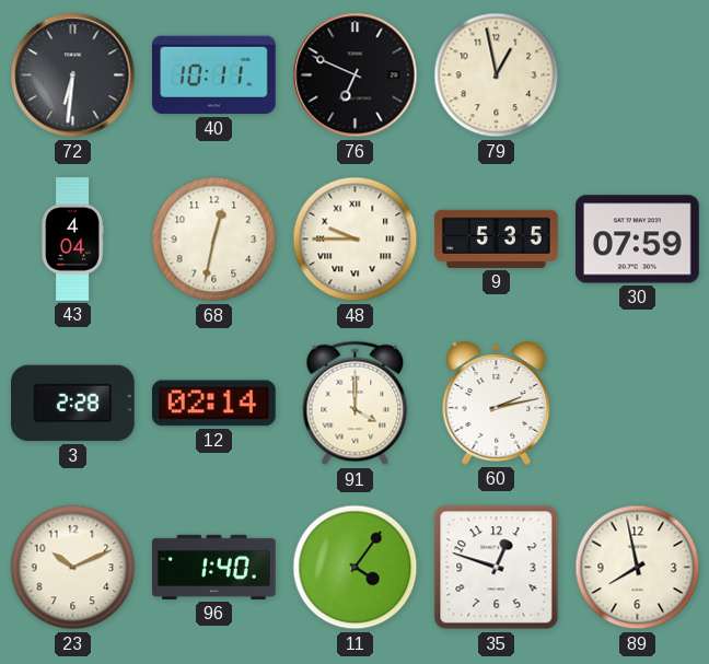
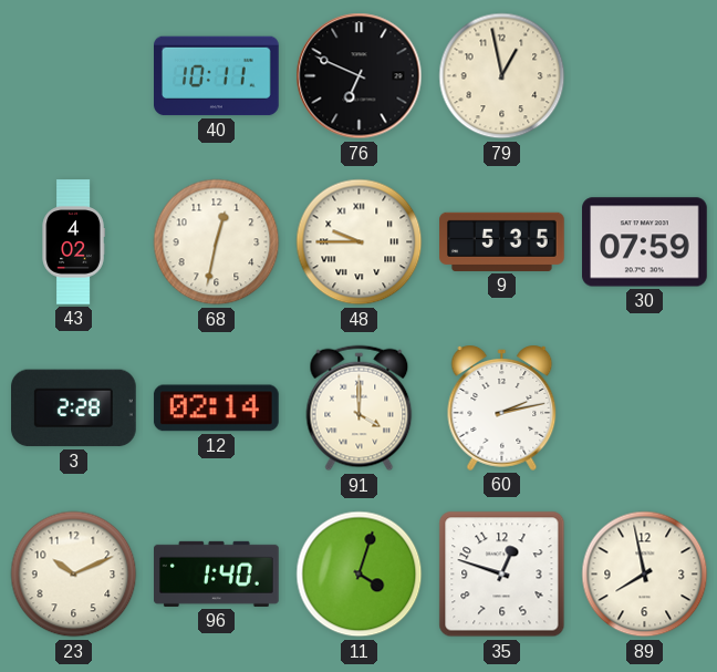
72: 6:31 -> none (73, 75)
43: 4:04 -> 4:02 (73, 242)
11: 4:06 -> 4:03 (360, 575)
